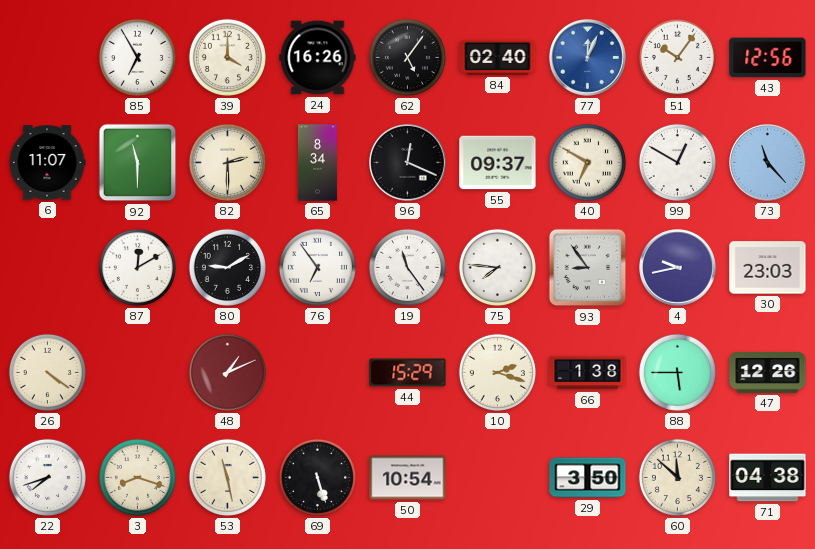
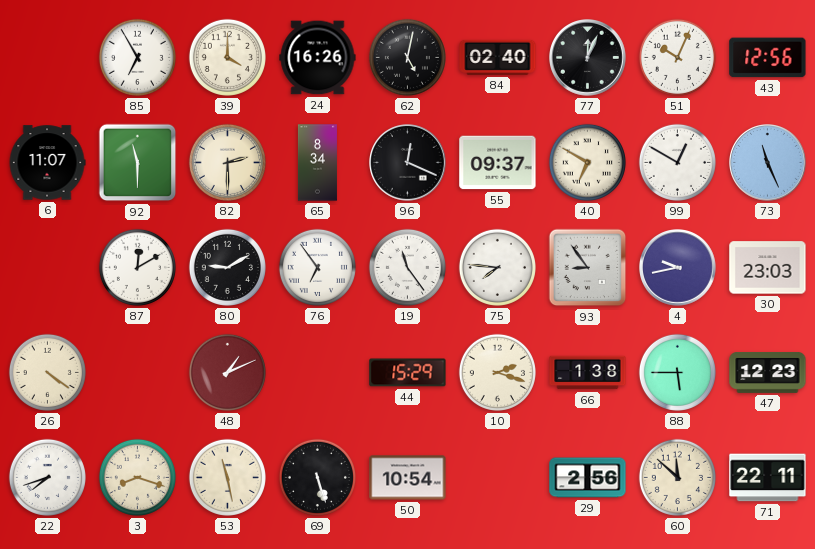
62: 5:06 -> 5:02 (407, 57)
77 dial: blue -> black (588, 58)
51: 10:06 -> 10:04 (677, 57)
73: 11:23 -> 11:26 (768, 163)
47: 12:26 -> 12:23 (768, 373)
29: 3:50 -> 2:56 (588, 478)
71: 04:38 -> 22:11 (768, 478)
